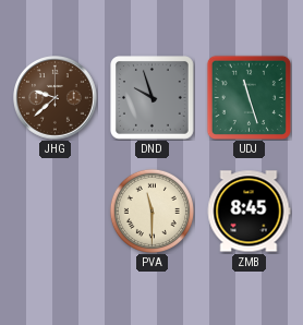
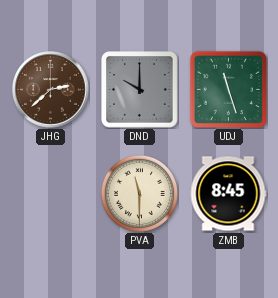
JHG: 9:38 -> 2:38 (51, 90)
DND: 9:57 -> 10:00 (140, 90)
